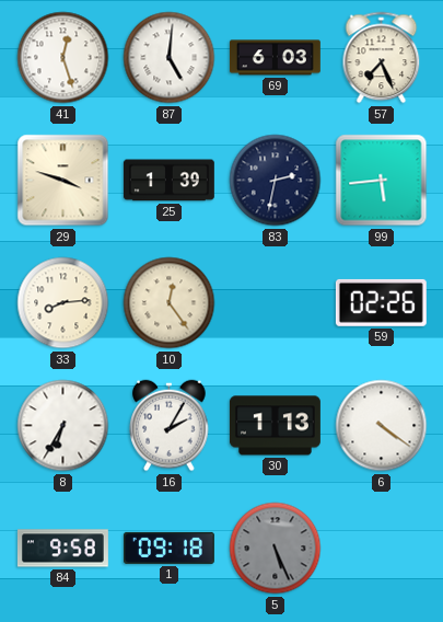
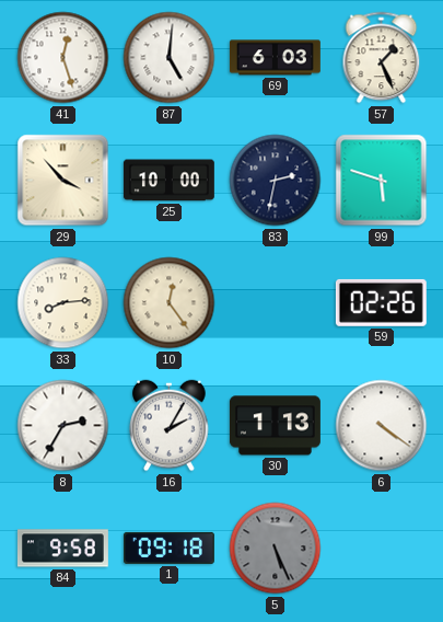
57: 7:26 -> 1:26 (382, 58)
29: 3:48 -> 3:53 (63, 181)
25: 1:39 -> 10:00 (168, 181)
99: 5:44 -> 5:48 (382, 181)
8: 6:35 -> 2:35 (63, 426)
